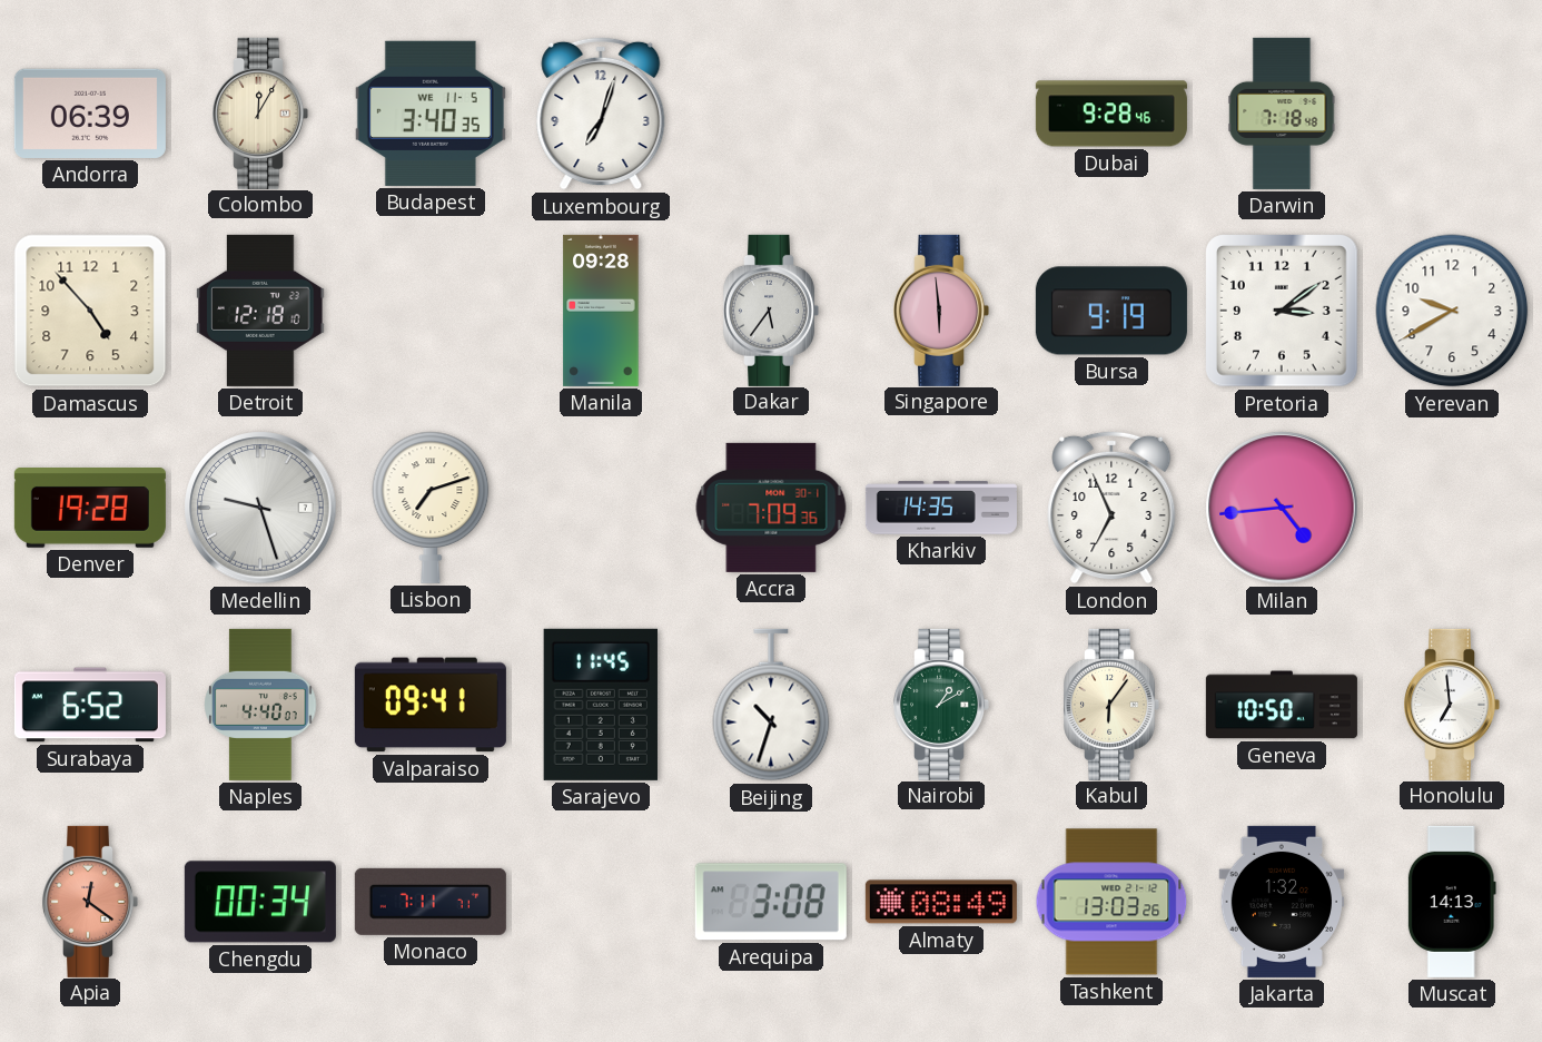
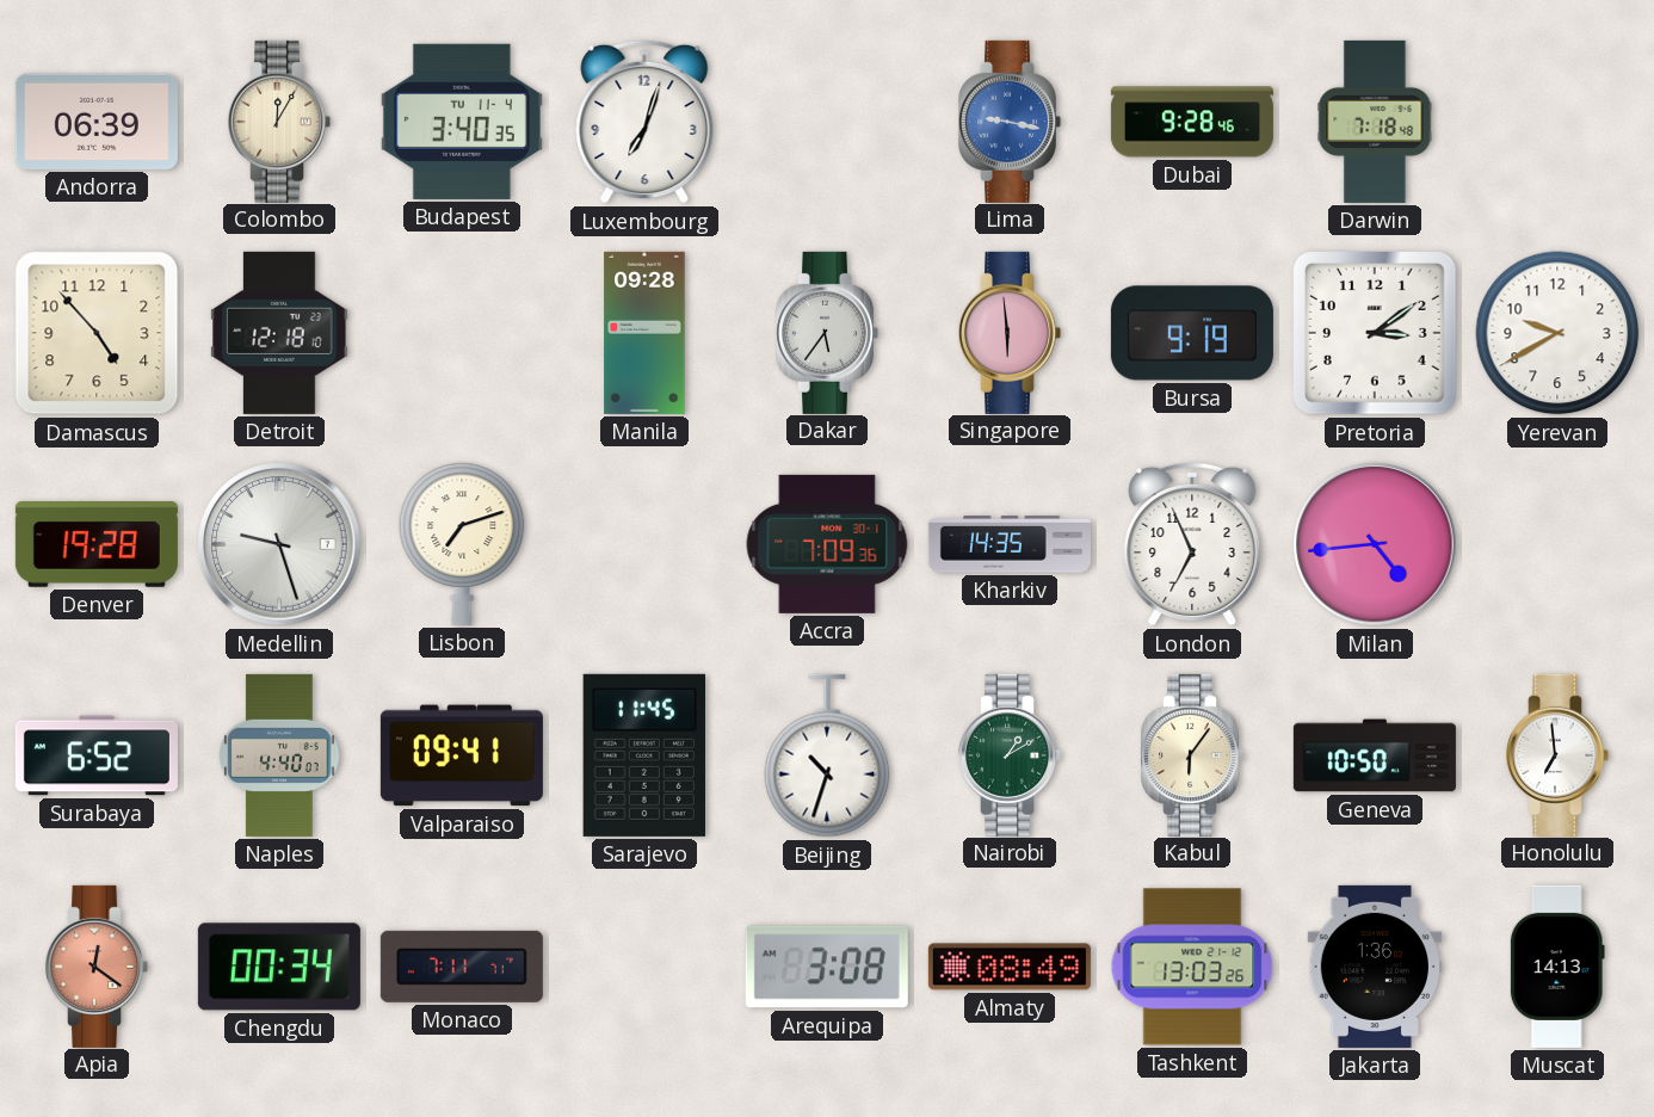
Budapest date: WE 11-5 -> TU 11-4 (462, 122)
Lima: none -> 9:17 (1011, 122)
Jakarta: 1:32 -> 1:36 (1375, 967)
